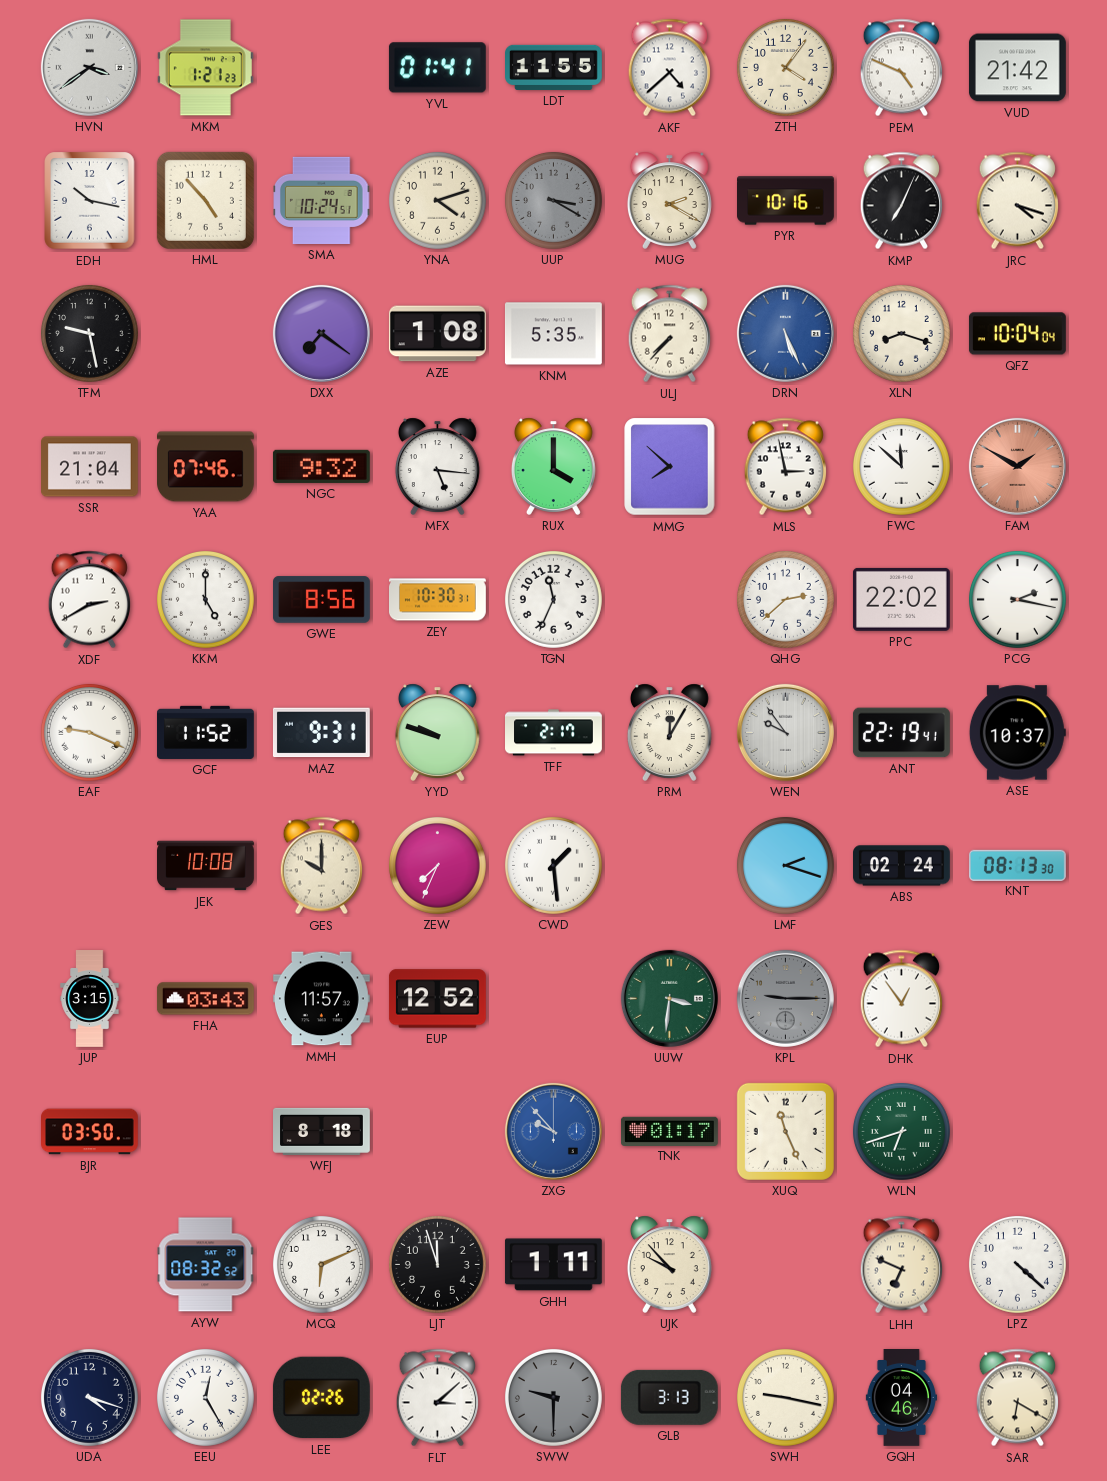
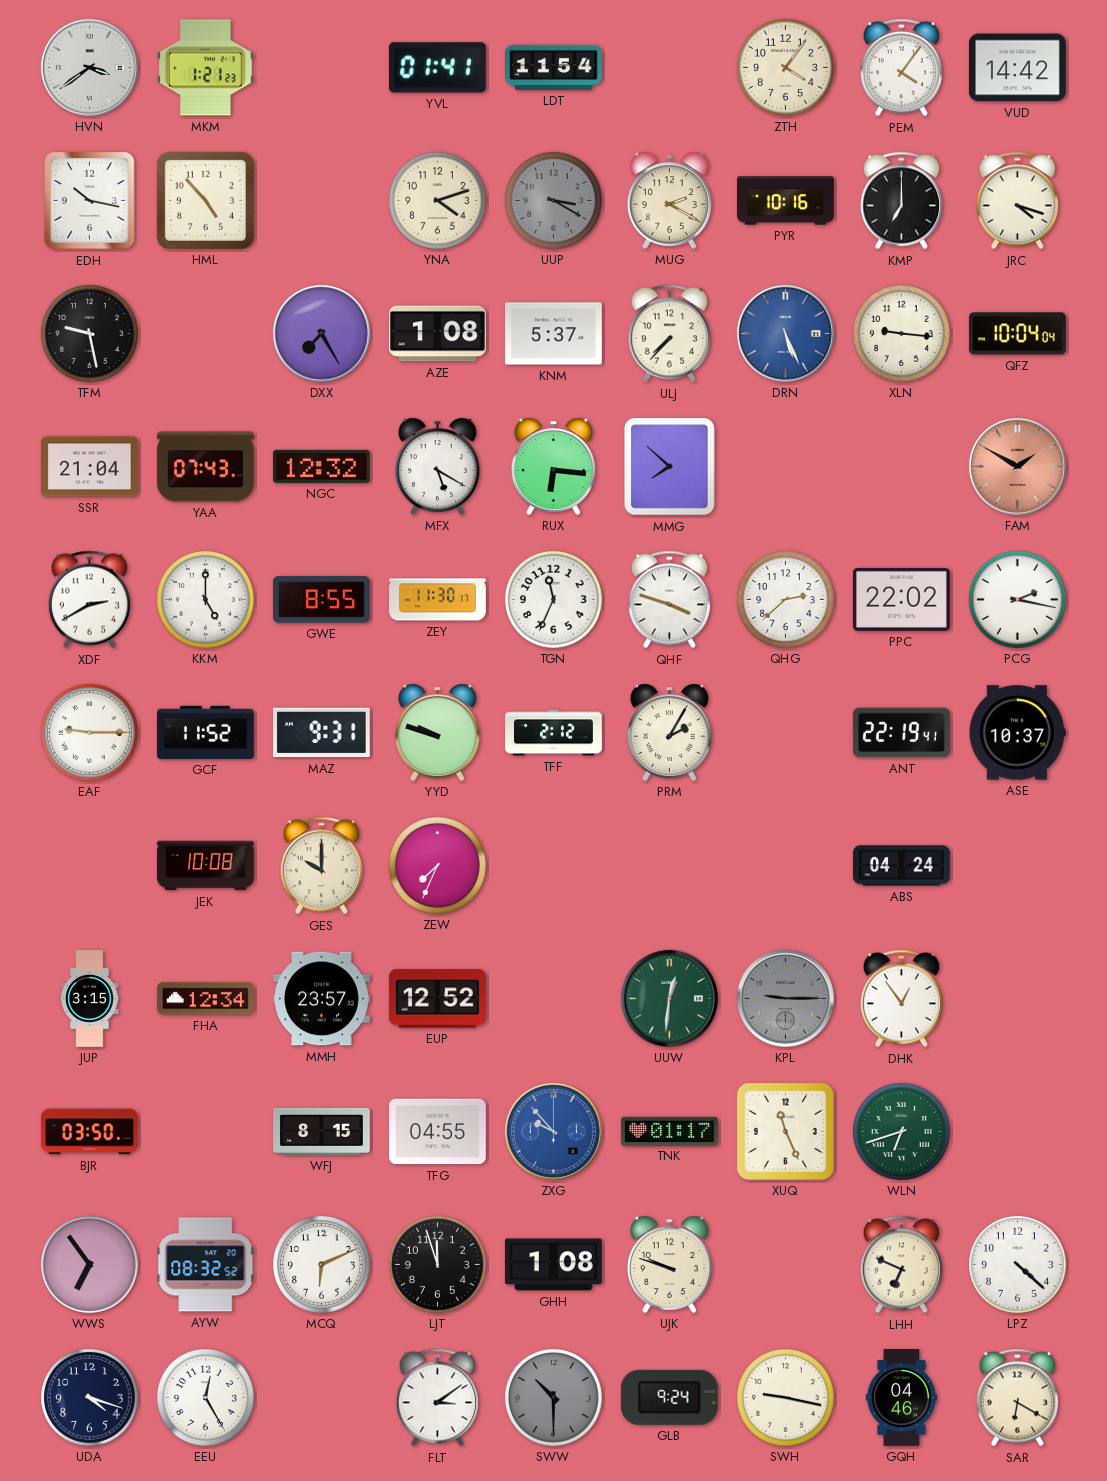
LDT: 11:55 -> 11:54 (554, 67)
AKF: 4:38 -> none (669, 68)
PEM: 4:49 -> 4:06 (901, 68)
VUD: 21:42 -> 14:42 (1017, 68)
SMA: 10:24 -> none (322, 200)
KMP: 7:04 -> 7:00 (901, 201)
DXX: 7:21 -> 7:25 (321, 333)
KNM: 5:35 -> 5:37 (553, 334)
XLN: 8:18 -> 9:16 (901, 333)
YAA: 07:46 -> 07:43 (206, 467)
NGC: 9:32 -> 12:32 (321, 466)
MFX: 5:16 -> 5:20 (437, 466)
RUX: 4:00 -> 6:16 (553, 466)
MLS: 2:58 -> none (785, 467)
FWC: 11:52 -> none (901, 466)
GWE: 8:56 -> 8:55 (322, 600)
ZEY: 10:30 -> 11:30 (438, 600)
QHF: none -> 3:48 (669, 600)
EAF: 9:19 -> 9:15 (89, 732)
TFF: 2:17 -> 2:12 (554, 733)
PRM: 12:05 -> 2:05 (669, 732)
WEN: 9:54 -> none (785, 732)
CWD: 1:29 -> none (553, 865)
LMF: 2:18 -> none (785, 865)
ABS: 02:24 -> 04:24 (902, 866)
KNT: 08:13 -> none (1017, 865)
FHA: 03:43 -> 12:34 (205, 999)
MMH: 11:57 -> 23:57 (322, 999)
UUW: 3:31 -> 12:31 (669, 998)
WFJ: 8:18 -> 8:15 (322, 1131)
TFG: none -> 04:55 (437, 1132)
WWS: none -> 6:54 (89, 1264)
GHH: 1:11 -> 1:08 (553, 1265)
UJK: 9:53 -> 9:48 (669, 1264)
LEE: 02:26 -> none (321, 1398)
FLT: 3:08 -> 3:09 (437, 1398)
SWW: 9:30 -> 10:30 (553, 1397)
GLB: 3:13 -> 9:24 (669, 1397)
